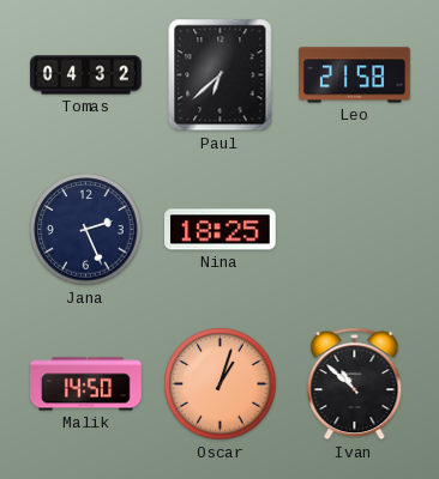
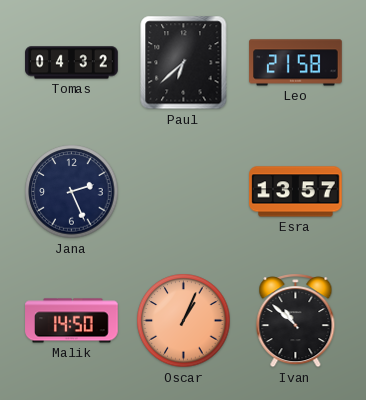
Nina: 18:25 -> none (221, 230)
Esra: none -> 13:57 (296, 192)
Oscar: 1:03 -> 1:04 (184, 321)
